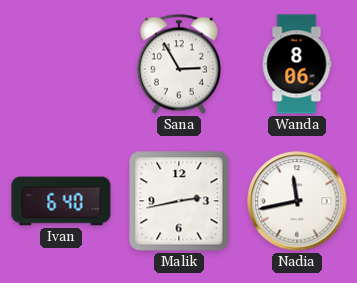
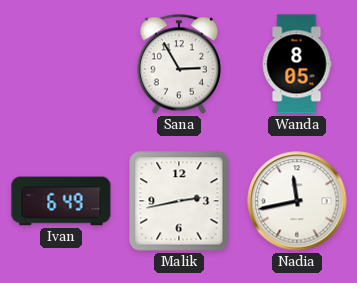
Wanda: 8:06 -> 8:05 (297, 64)
Ivan: 6:40 -> 6:49 (61, 201)
